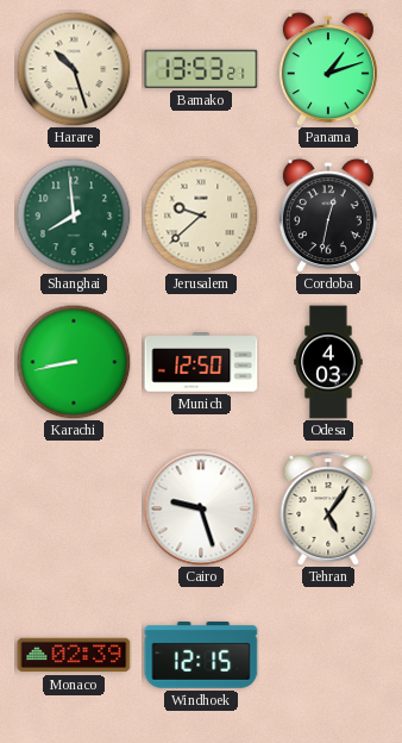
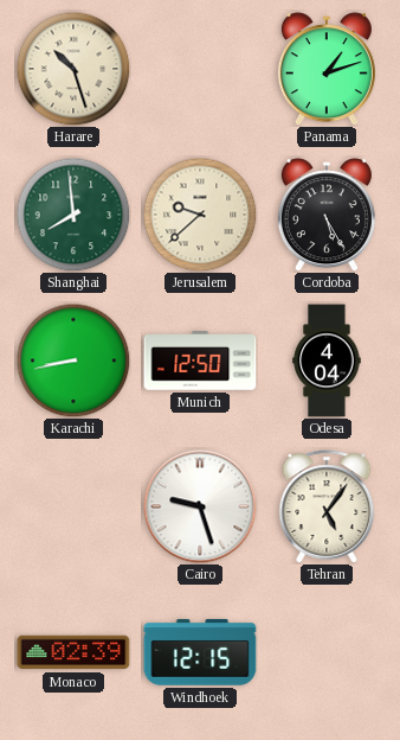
Bamako: 13:53 -> none (201, 69)
Cordoba: 12:32 -> 5:25 (327, 215)
Odesa: 4:03 -> 4:04 (327, 361)
